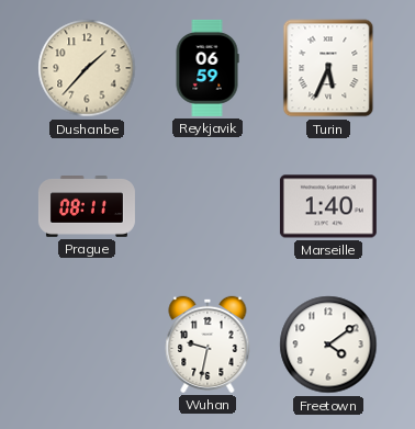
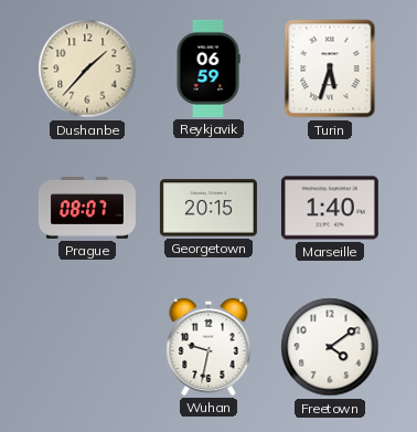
Turin: 5:34 -> 5:33 (330, 69)
Prague: 08:11 -> 08:07 (87, 209)
Georgetown: none -> 20:15 (209, 208)
